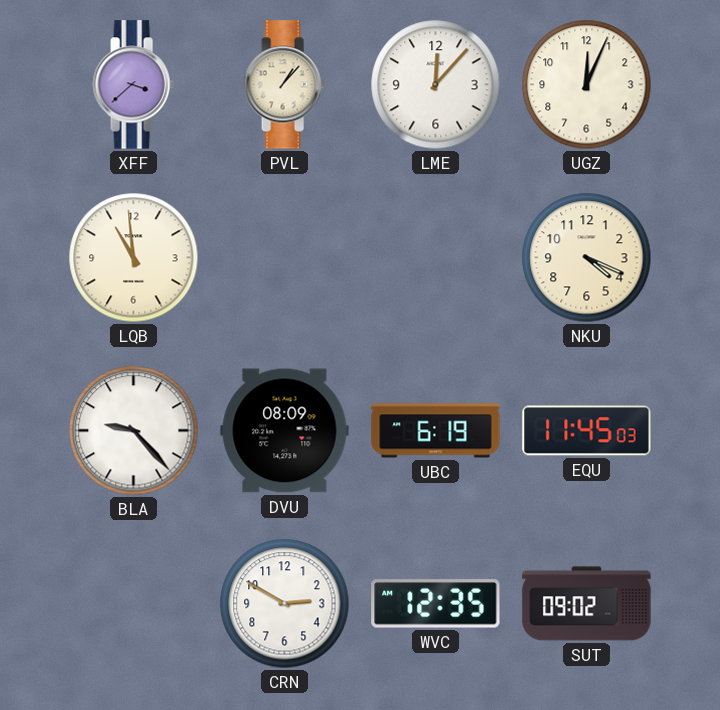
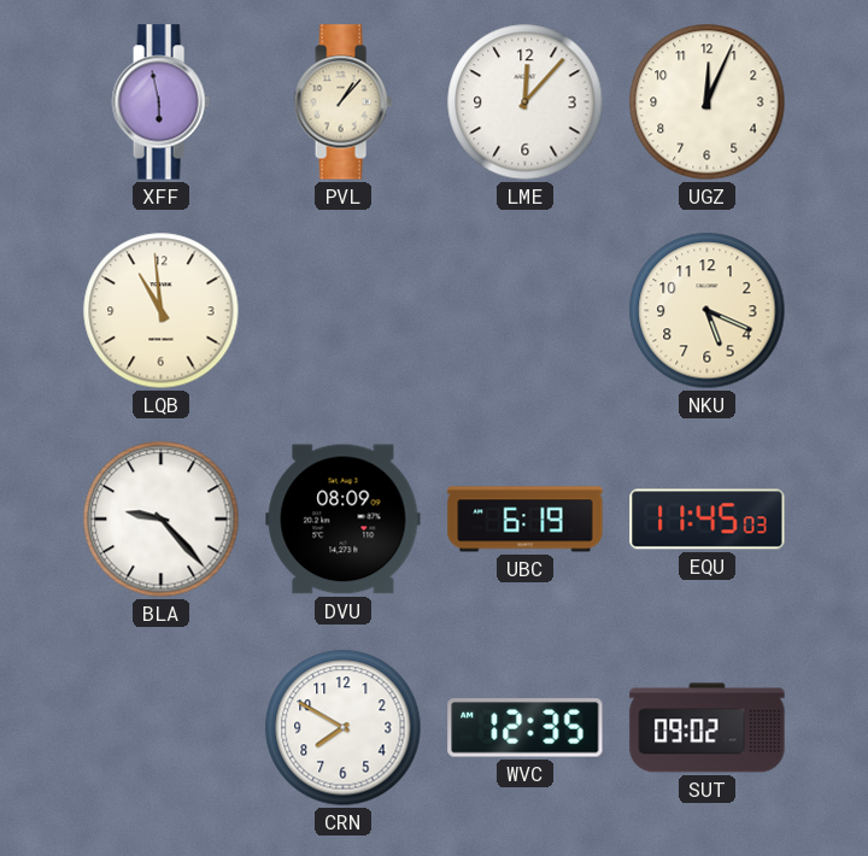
XFF: 3:38 -> 5:58 (160, 102)
NKU: 4:19 -> 5:19 (708, 311)
CRN: 2:50 -> 7:50 (344, 728)
